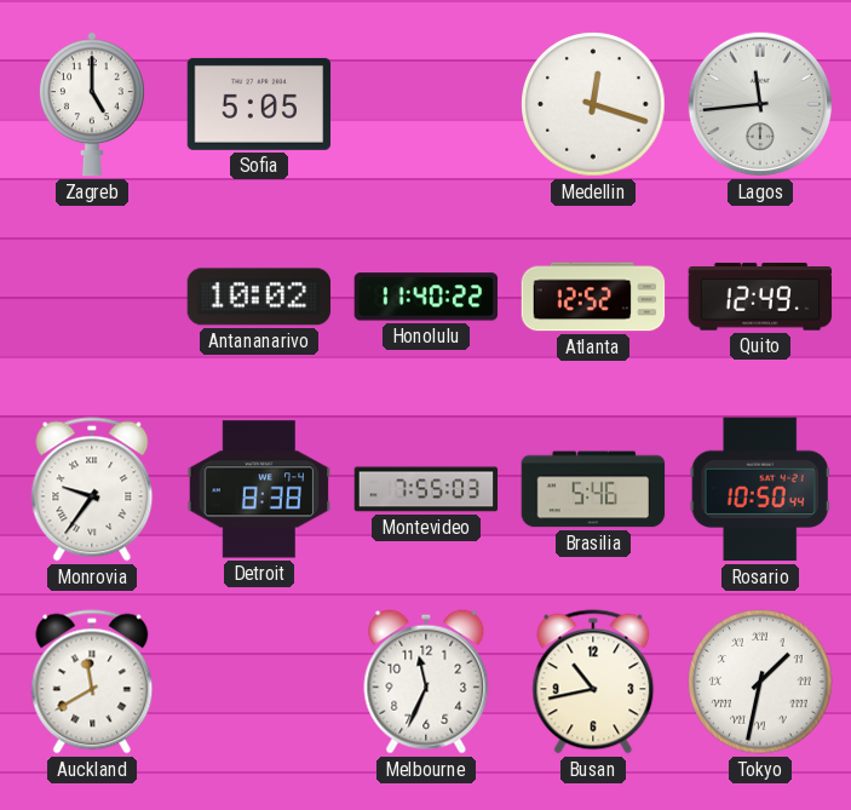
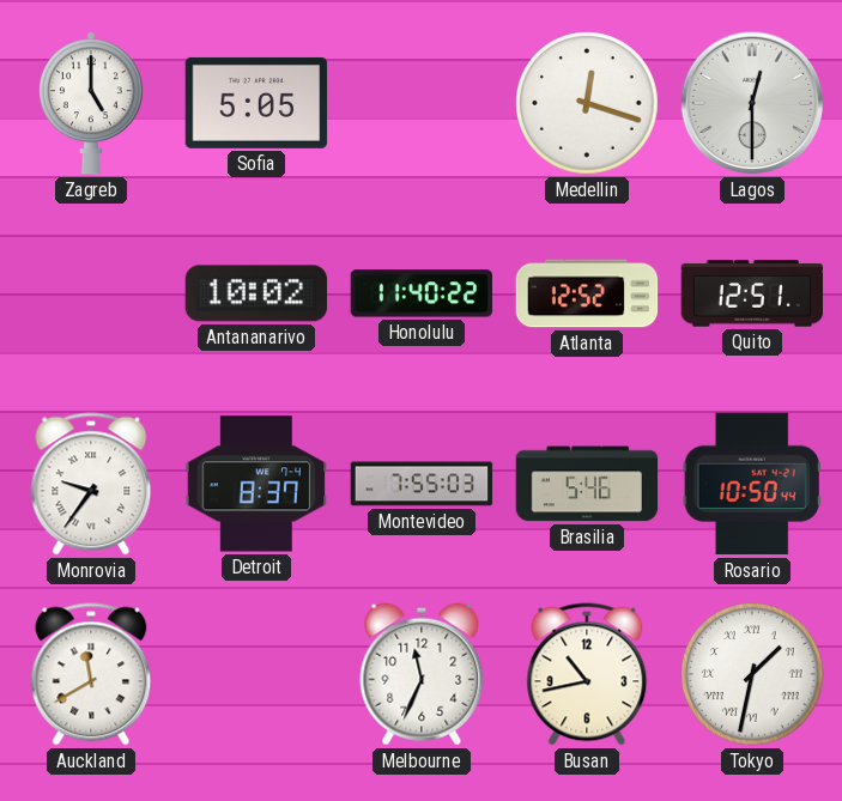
Lagos: 11:44 -> 12:30 (752, 103)
Quito: 12:49 -> 12:51 (752, 293)
Detroit: 8:38 -> 8:37 (256, 484)
